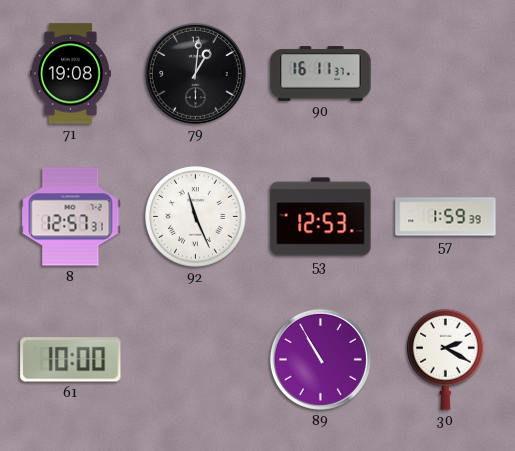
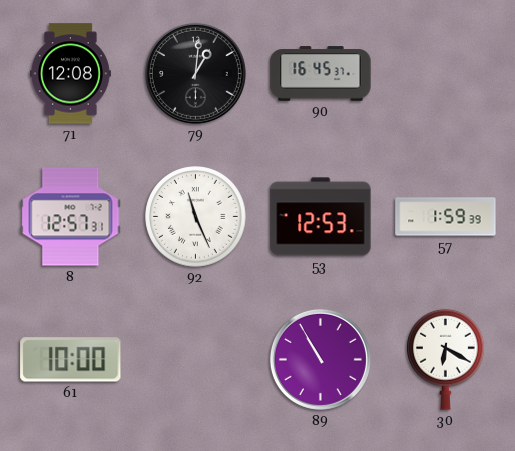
71: 19:08 -> 12:08 (70, 74)
90: 16:11 -> 16:45 (321, 74)
30: 2:20 -> 6:20 (446, 359)
